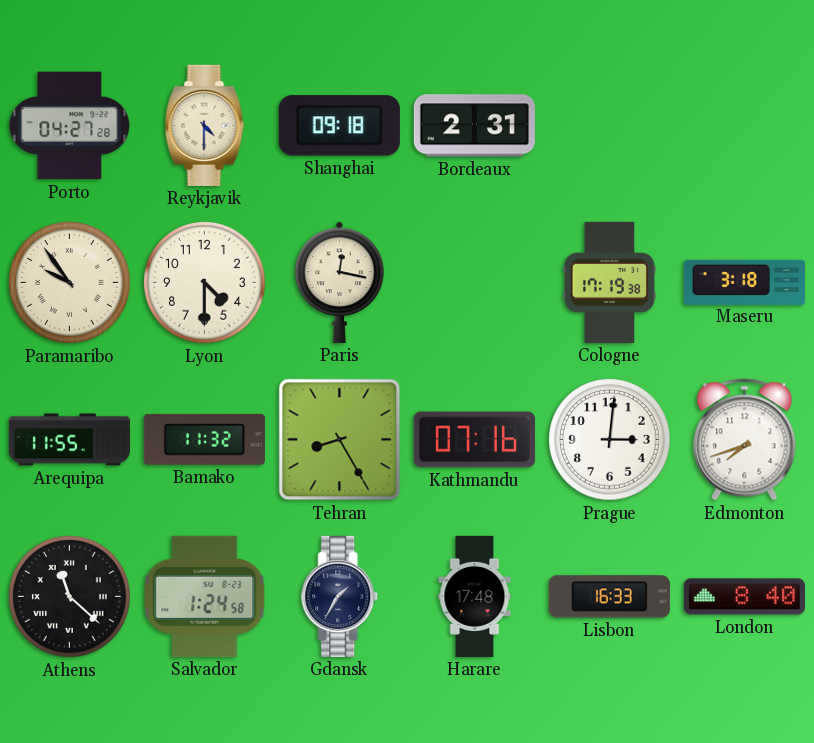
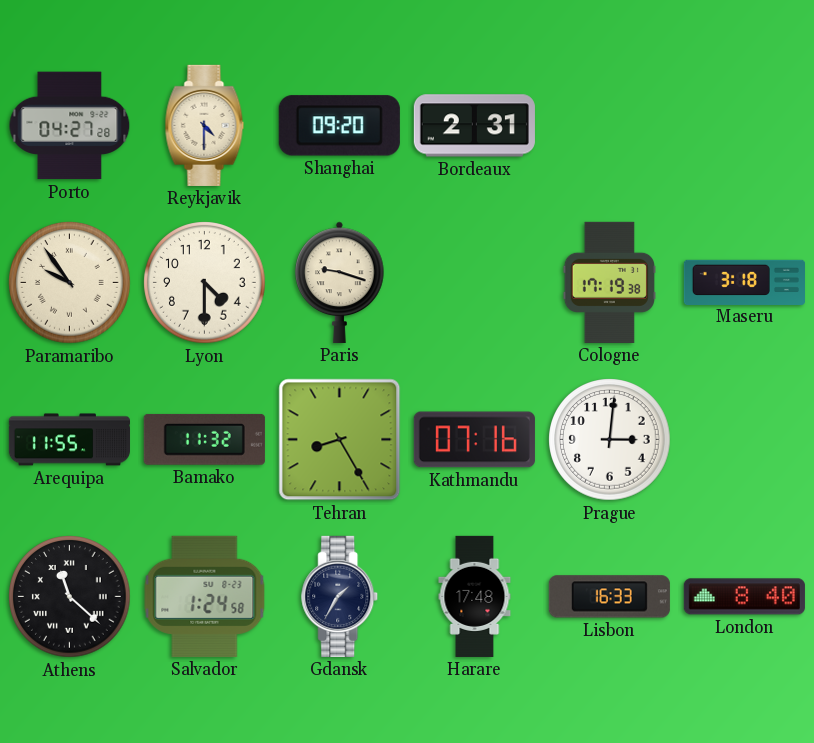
Shanghai: 09:18 -> 09:20 (339, 126)
Paris: 12:17 -> 9:18 (340, 282)
Edmonton: 7:42 -> none (745, 440)
